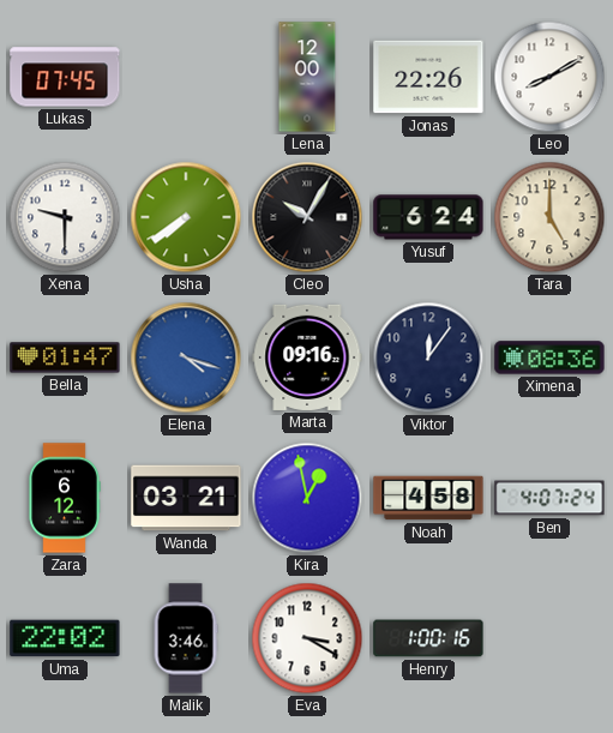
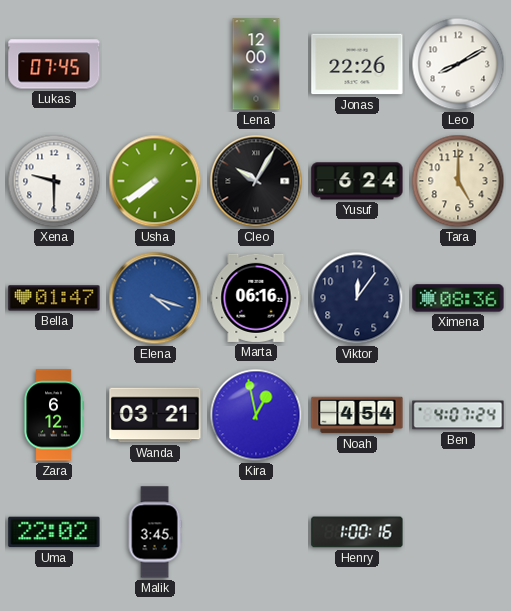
Marta: 09:16 -> 06:16 (256, 298)
Noah: 4:58 -> 4:54 (357, 415)
Malik: 3:46 -> 3:45 (155, 532)
Eva: 3:20 -> none (307, 638)
